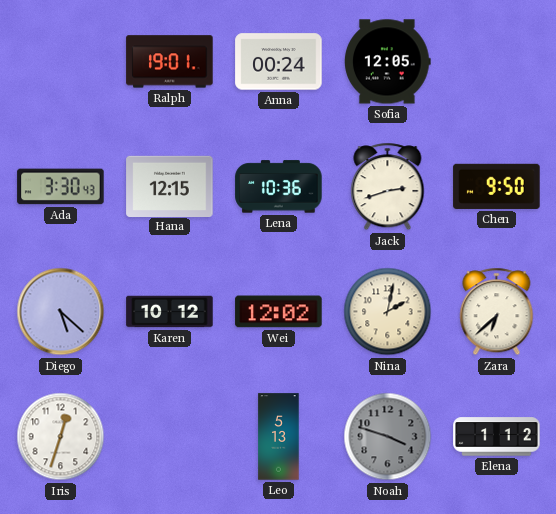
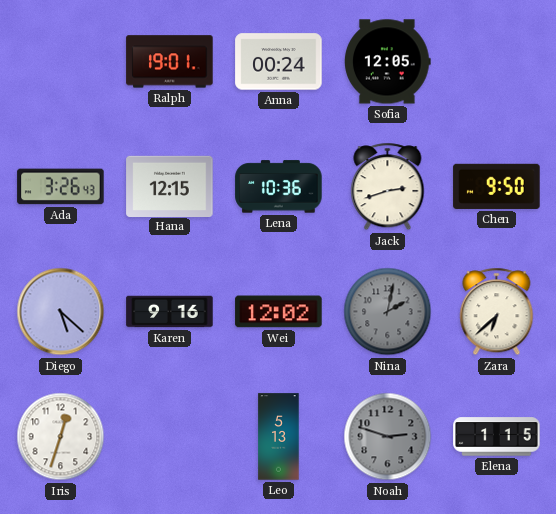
Ada: 3:30 -> 3:26 (61, 187)
Karen: 10:12 -> 9:16 (170, 312)
Nina dial: cream -> grey (388, 312)
Noah: 3:48 -> 2:48 (388, 437)
Elena: 1:12 -> 1:15 (497, 437)
